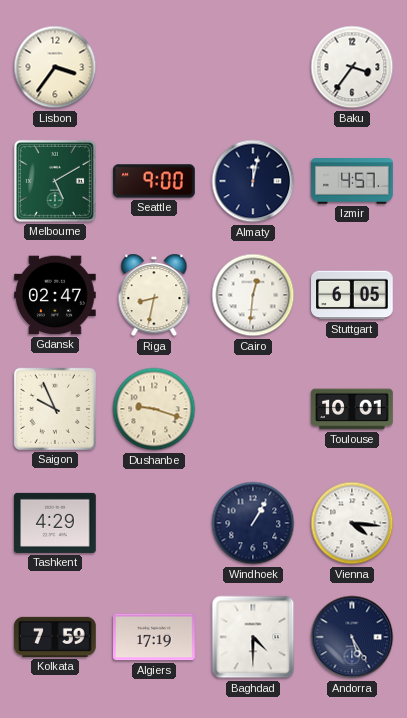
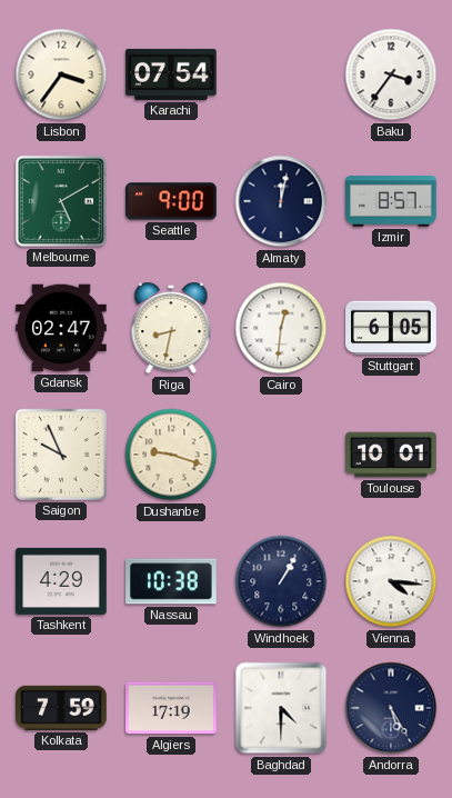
Karachi: none -> 07:54 (171, 74)
Izmir: 4:57 -> 8:57 (391, 201)
Nassau: none -> 10:38 (171, 581)
